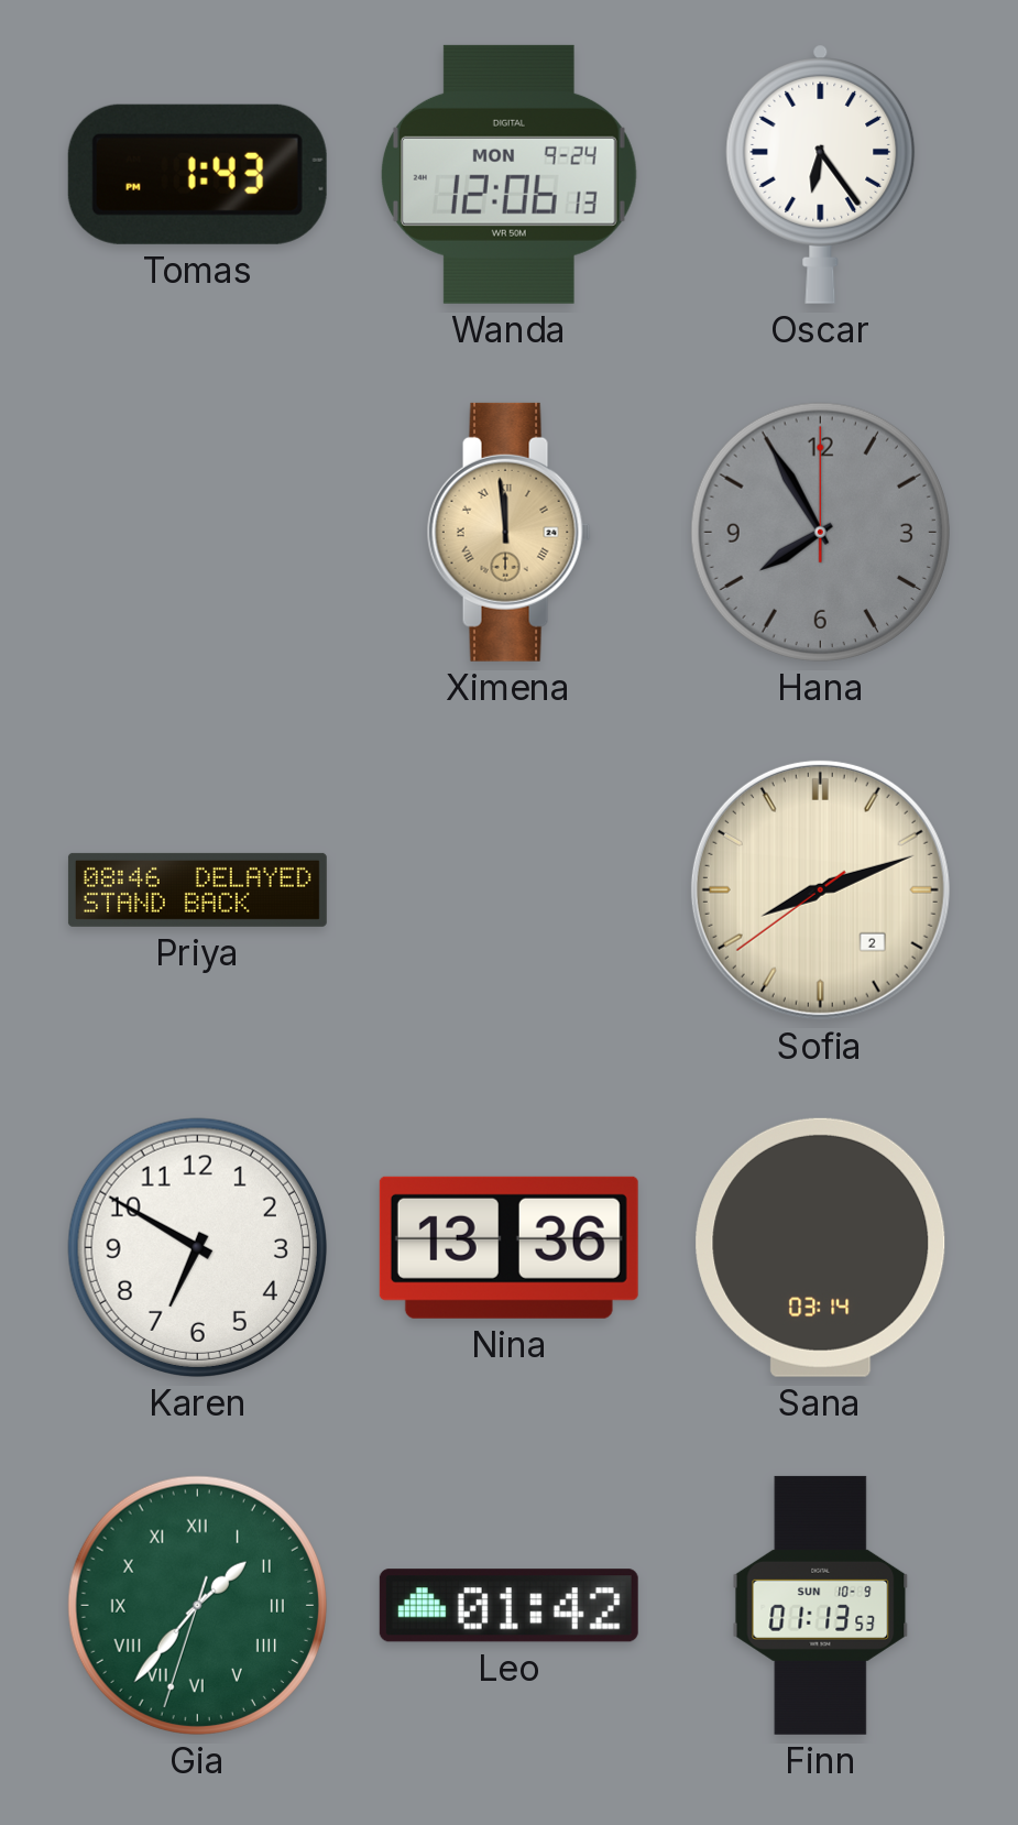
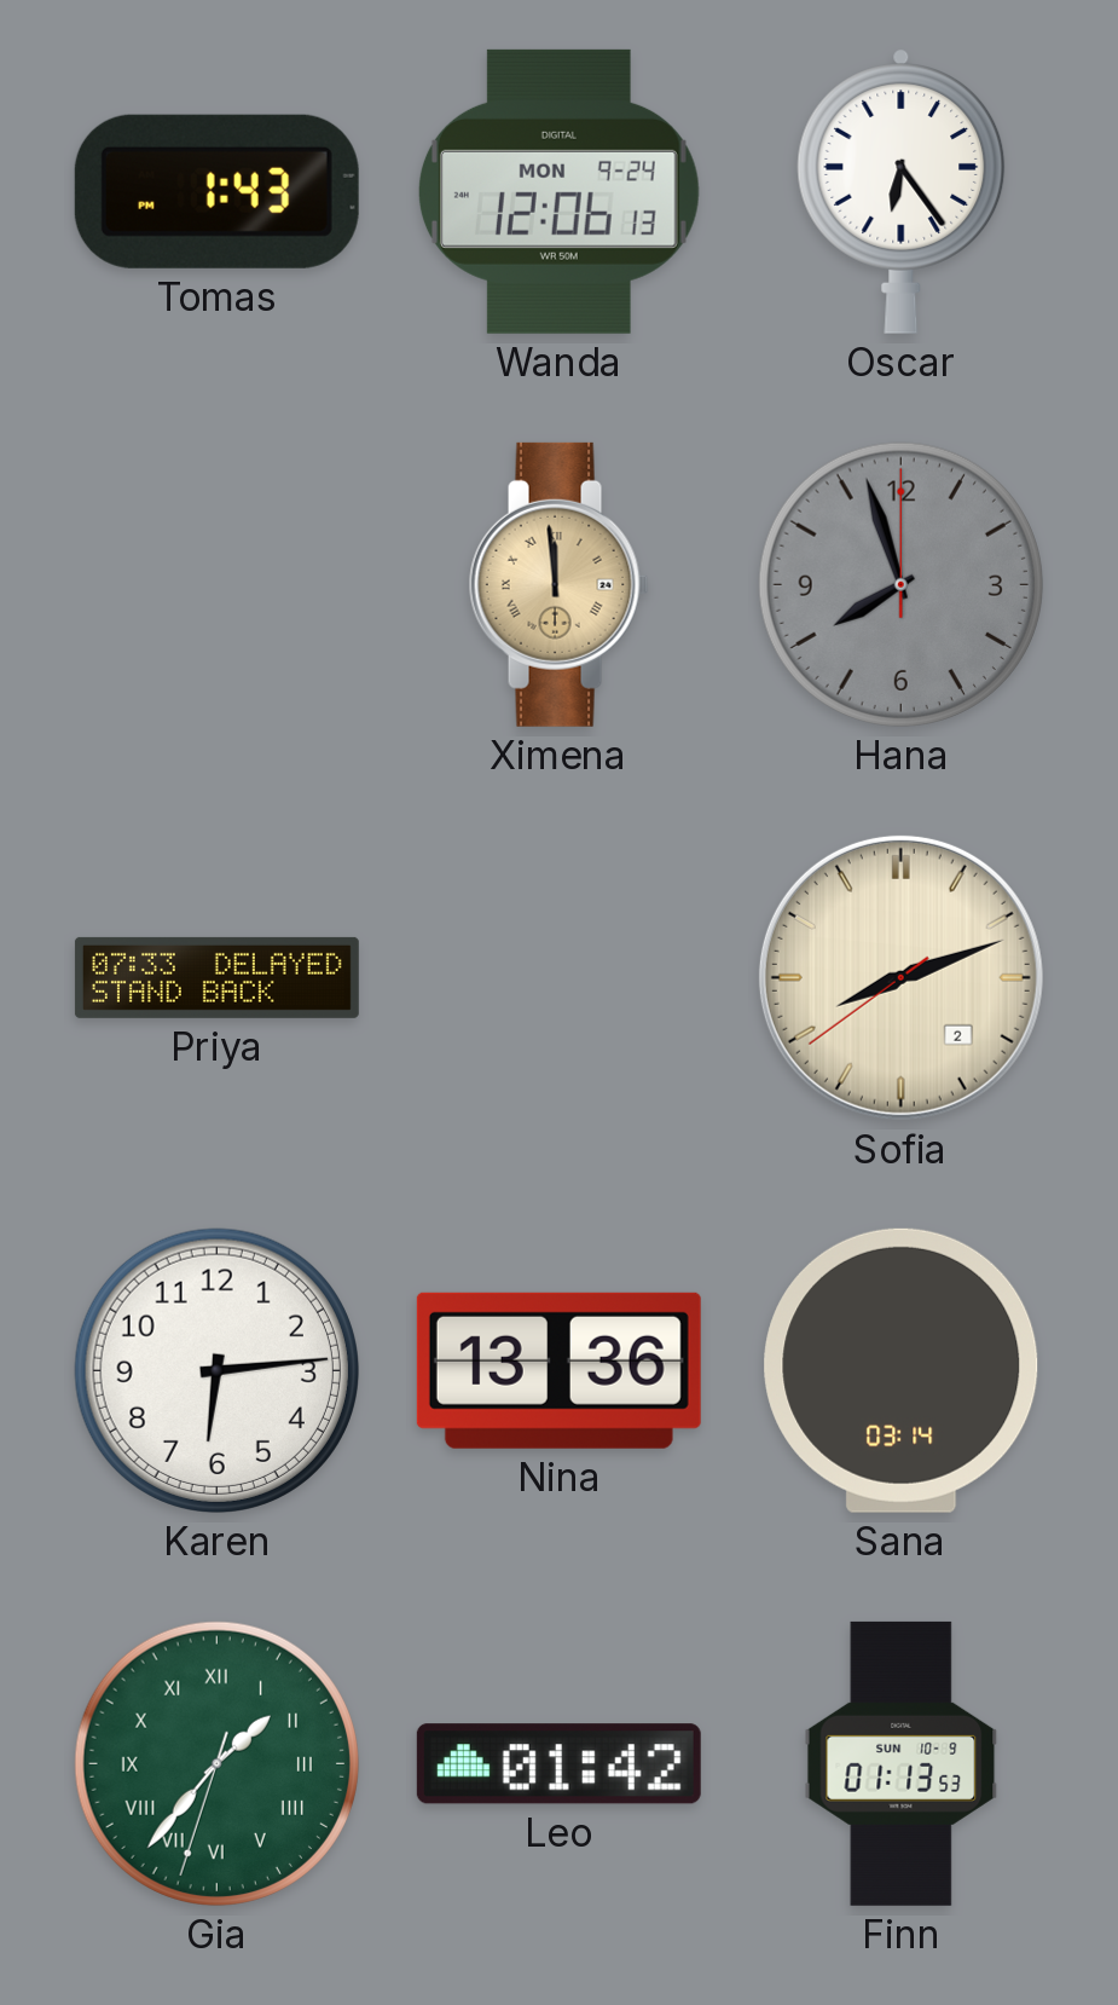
Hana: 7:55 -> 7:57 (900, 584)
Priya: 08:46 -> 07:33 (216, 977)
Karen: 6:50 -> 6:14 (216, 1370)
